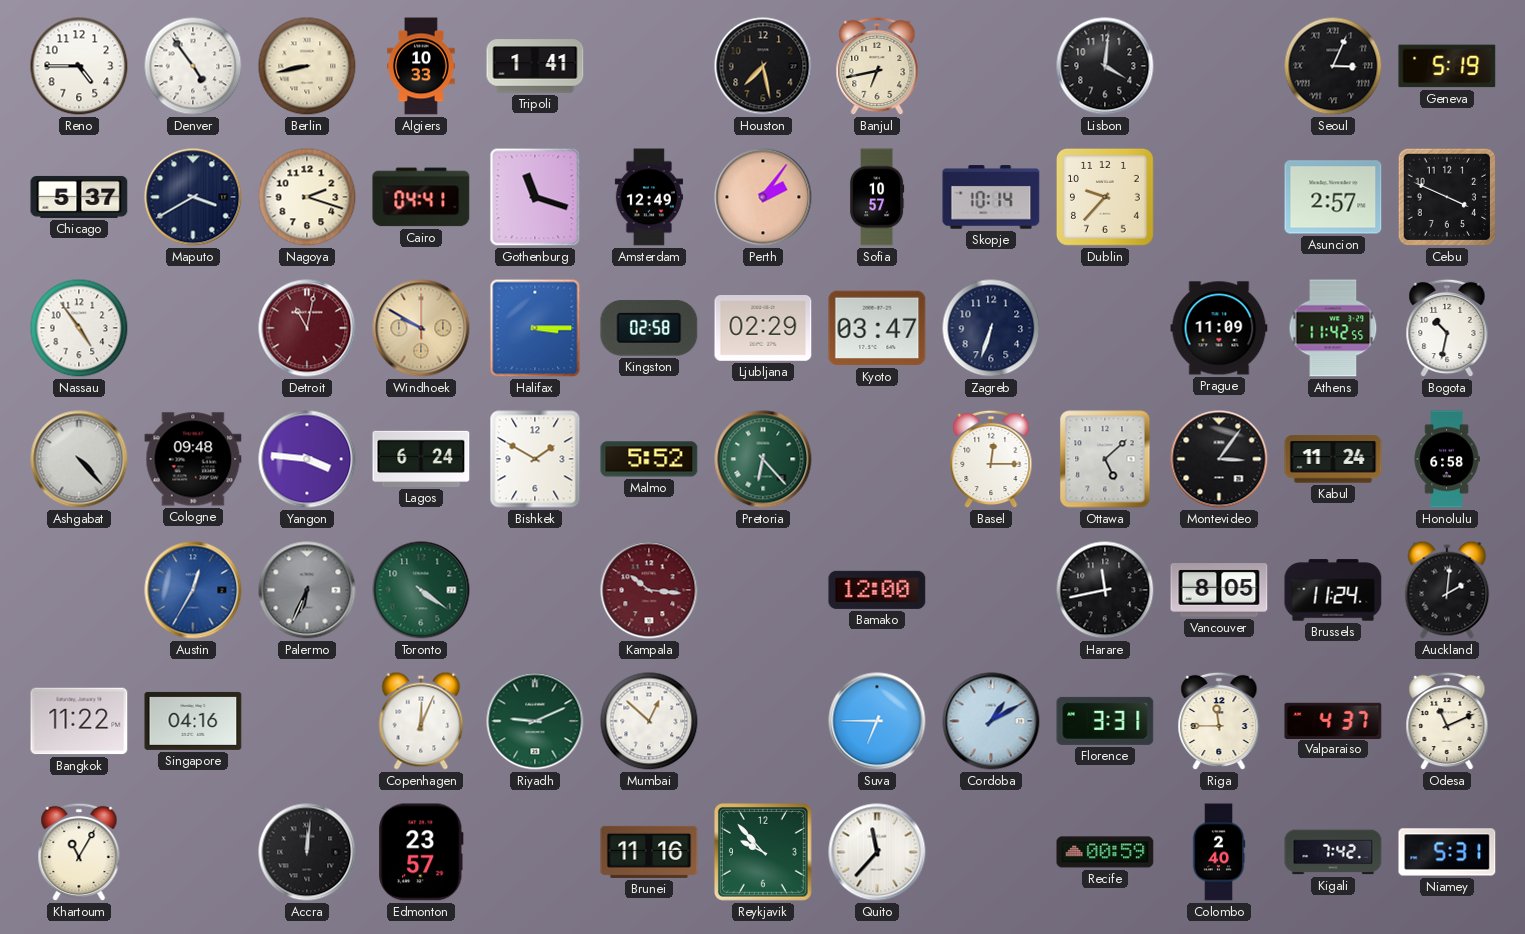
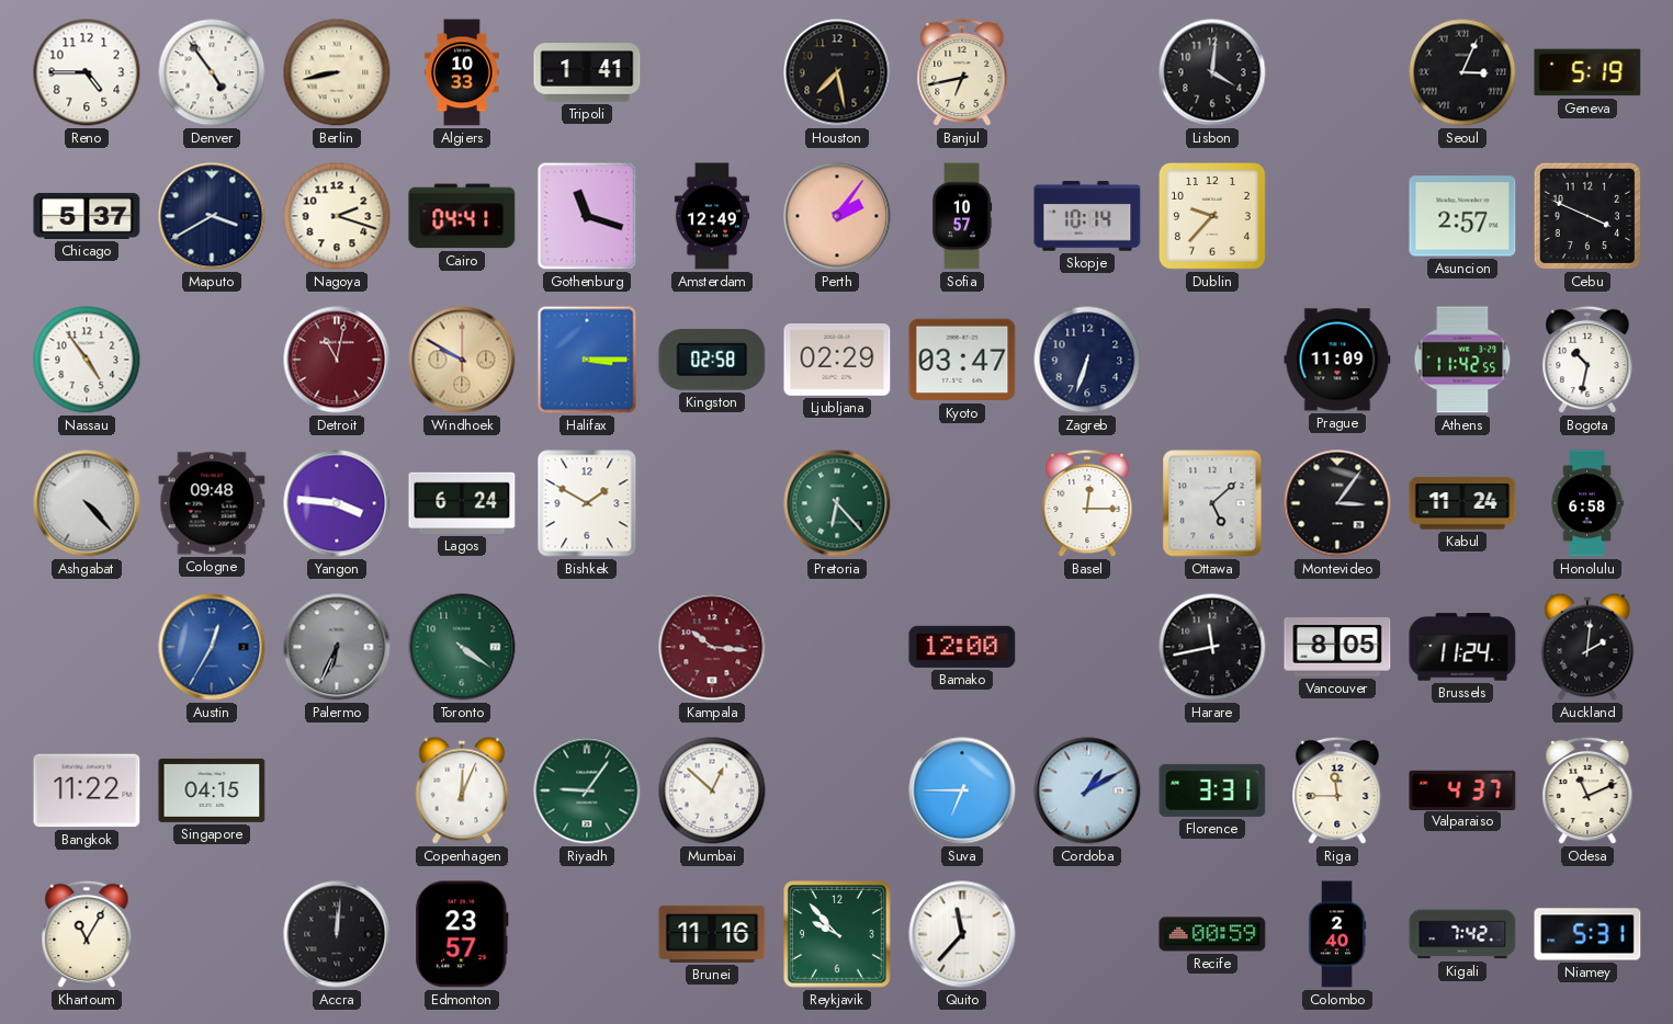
Malmo: 5:52 -> none (649, 459)
Singapore: 04:16 -> 04:15 (212, 790)
Riyadh: 9:11 -> 9:06 (587, 790)
